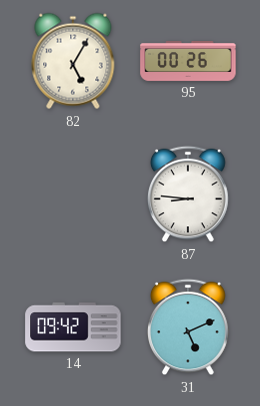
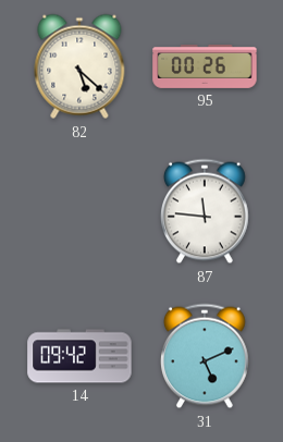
82: 5:05 -> 5:22 (79, 66)
87: 8:46 -> 11:46 (206, 211)
